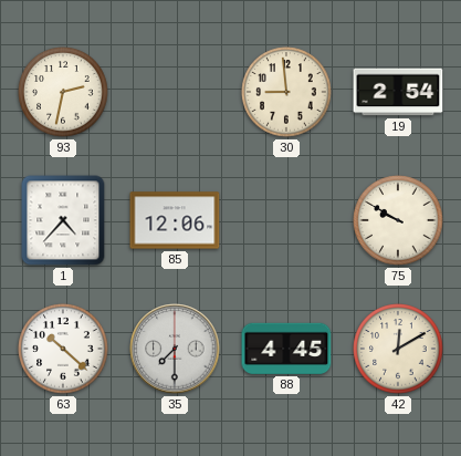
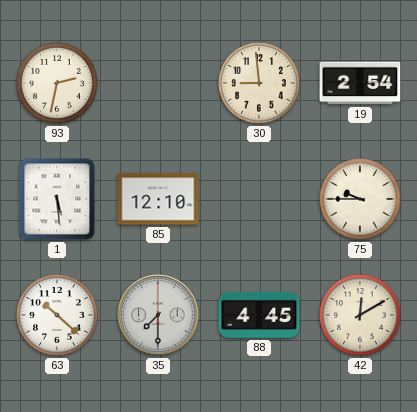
1: 4:37 -> 5:29 (57, 199)
85: 12:06 -> 12:10 (158, 199)
75: 9:50 -> 9:45 (360, 199)
